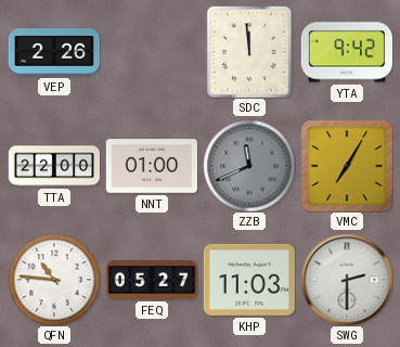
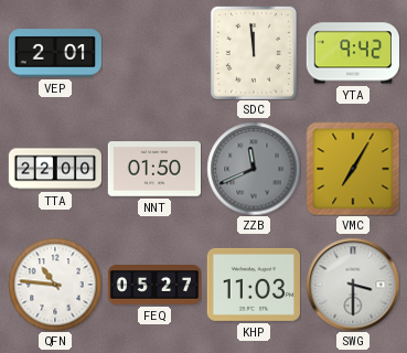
VEP: 2:26 -> 2:01 (54, 53)
NNT: 01:00 -> 01:50 (153, 169)
SWG: 2:30 -> 3:30 (353, 285)
